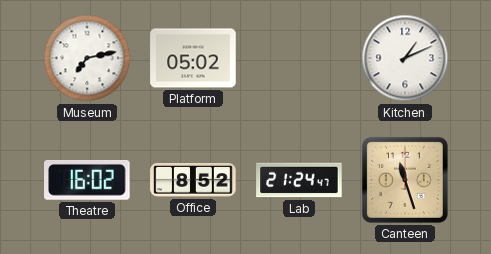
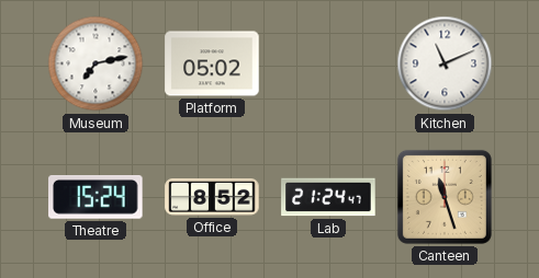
Kitchen: 1:11 -> 11:11 (445, 63)
Theatre: 16:02 -> 15:24 (96, 198)
